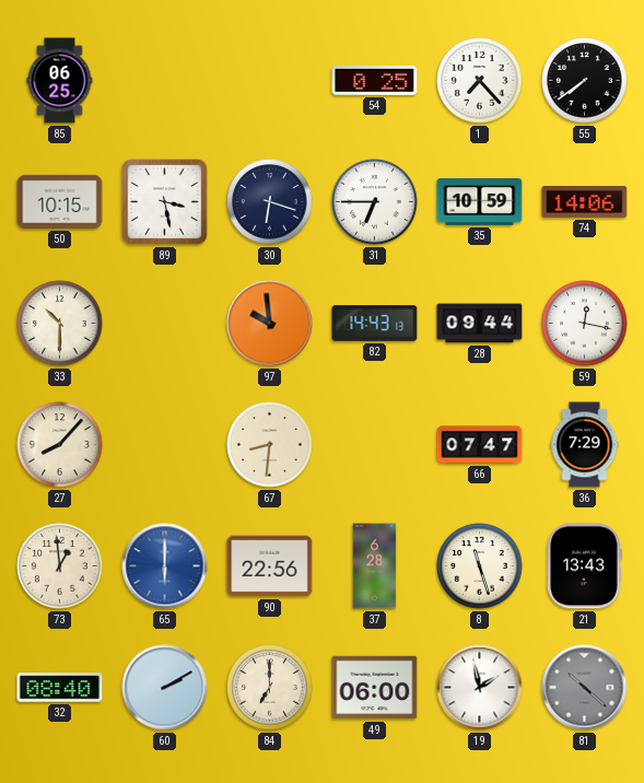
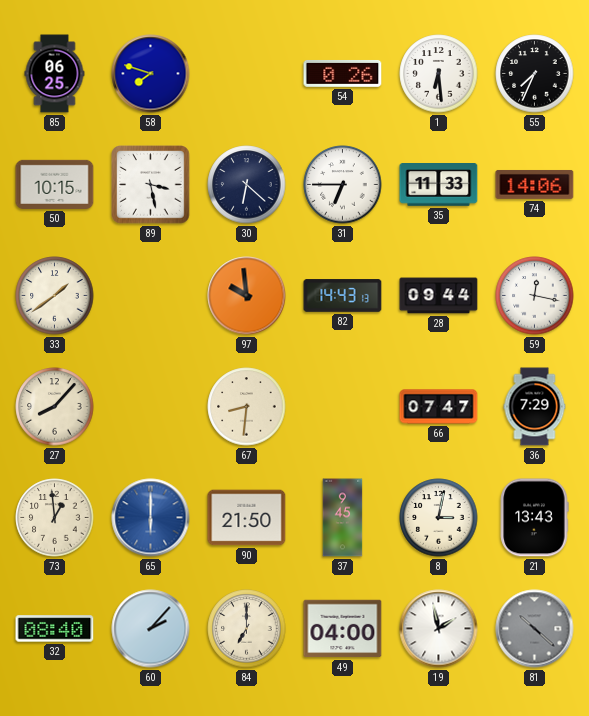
58: none -> 7:48 (151, 74)
54: 0:25 -> 0:26 (343, 74)
1: 7:23 -> 6:29 (439, 74)
55: 7:39 -> 7:34 (535, 74)
30: 6:18 -> 6:22 (247, 185)
35: 10:59 -> 11:33 (439, 185)
33: 10:30 -> 1:39 (55, 296)
90: 22:56 -> 21:50 (247, 518)
37: 6:28 -> 9:45 (343, 518)
8: 11:27 -> 3:02 (439, 518)
60: 2:10 -> 2:07 (151, 629)
49: 06:00 -> 04:00 (343, 629)
